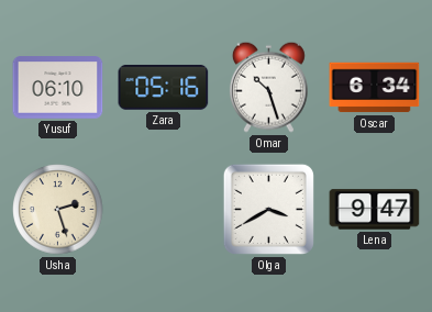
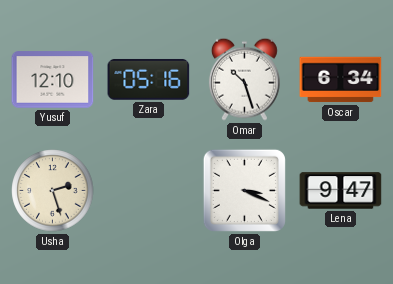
Yusuf: 06:10 -> 12:10 (53, 80)
Olga: 3:40 -> 3:19 (244, 190)
